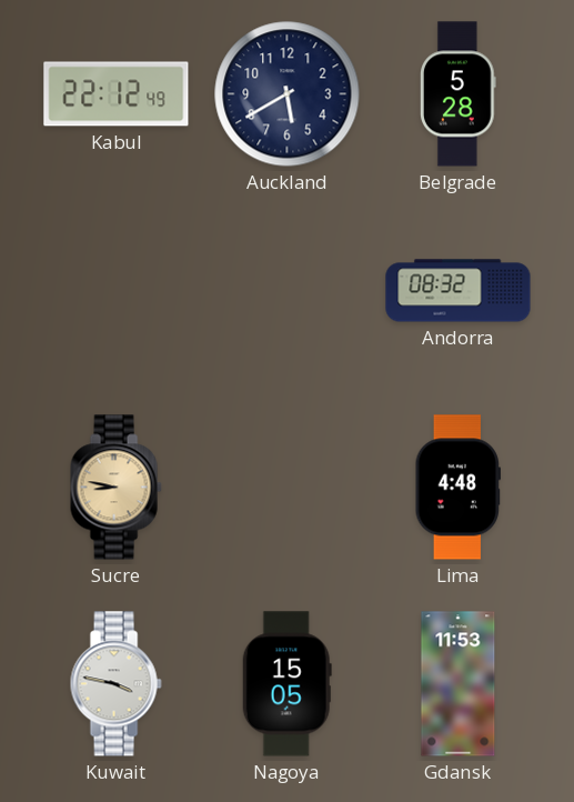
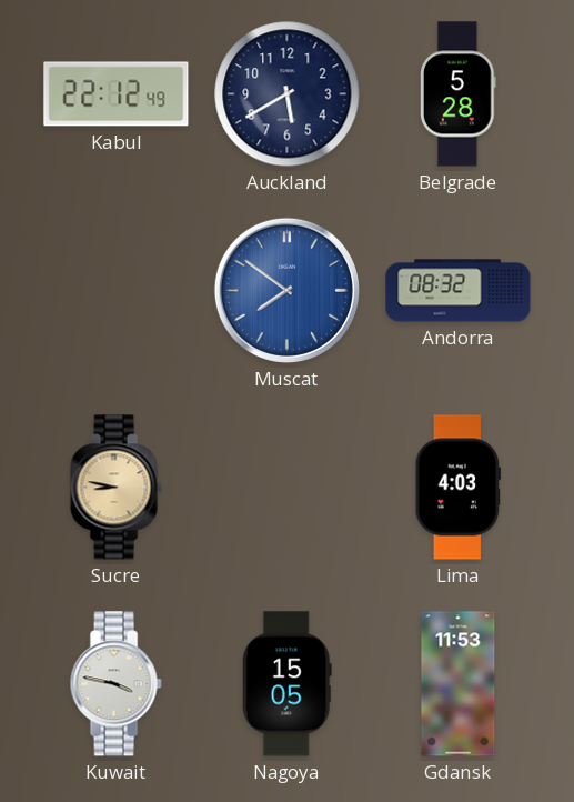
Muscat: none -> 7:51 (286, 290)
Lima: 4:48 -> 4:03 (457, 488)
